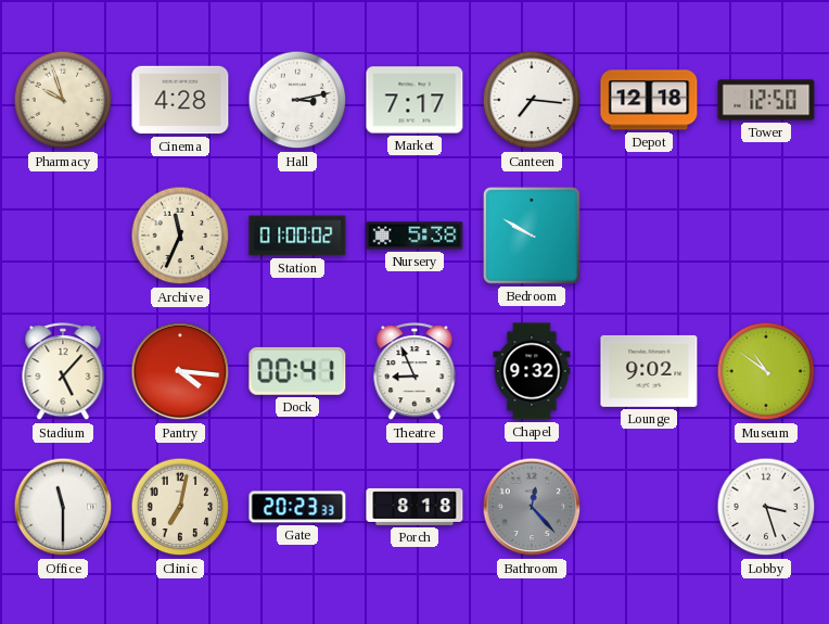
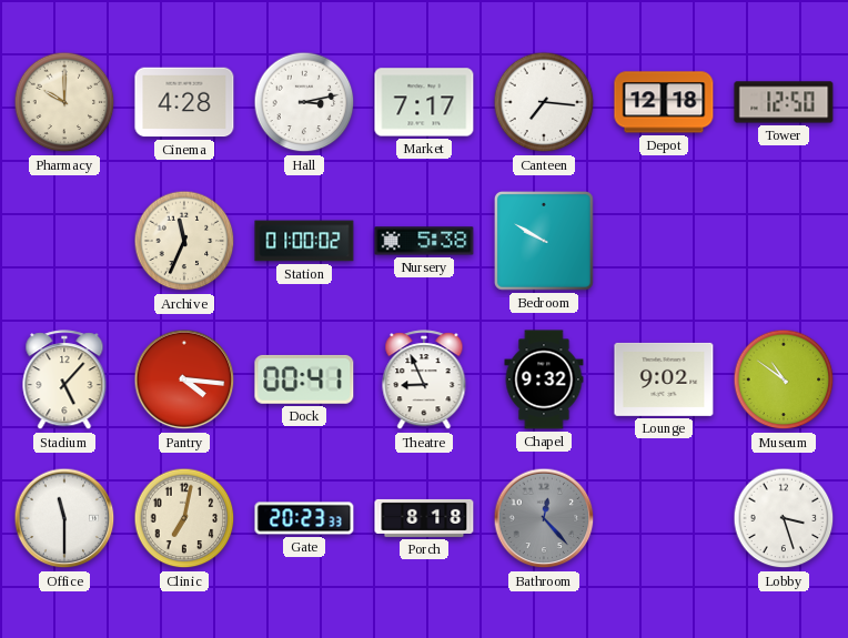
Pharmacy: 9:57 -> 10:00 (64, 102)
